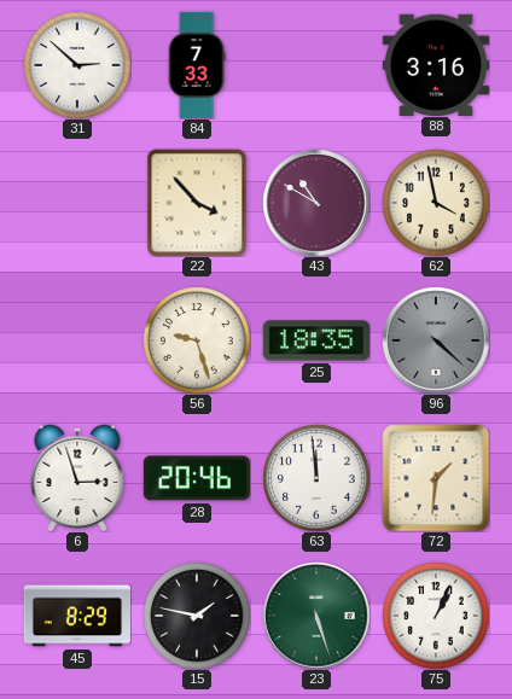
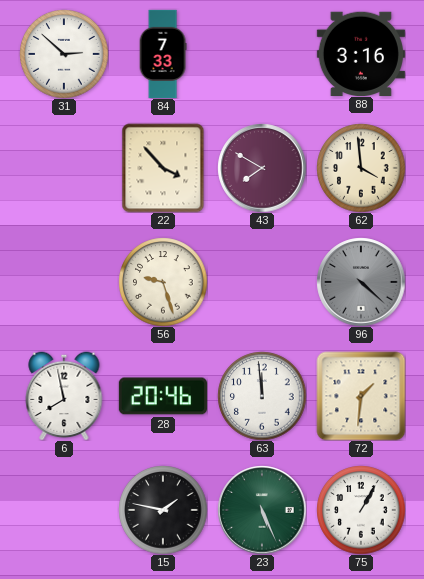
43: 10:50 -> 7:50 (262, 168)
62: 3:58 -> 3:59 (361, 168)
25: 18:35 -> none (315, 340)
6: 2:57 -> 7:58 (64, 396)
45: 8:29 -> none (76, 616)
23: 5:27 -> 5:26 (262, 510)
75: 1:04 -> 1:05 (361, 510)
